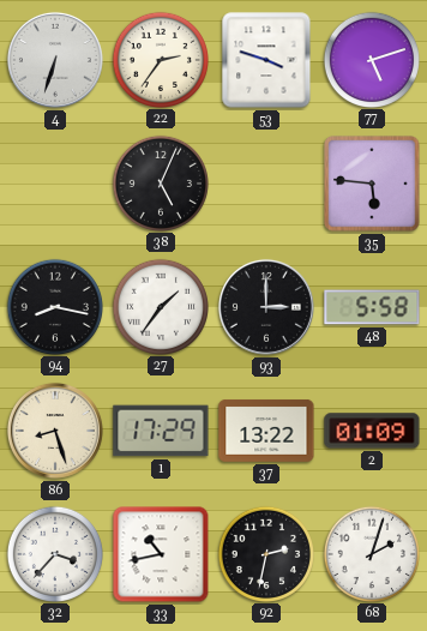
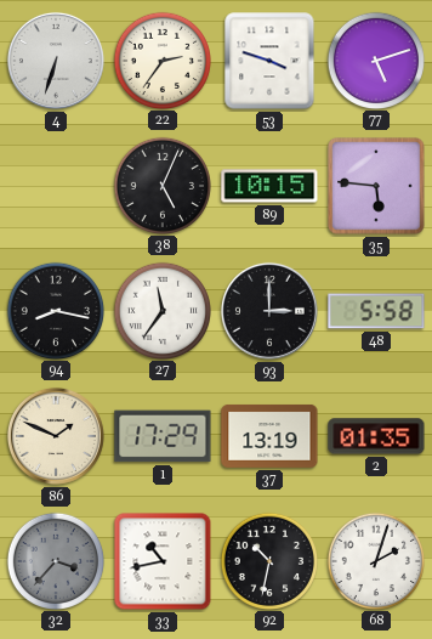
89: none -> 10:15 (269, 186)
27: 1:36 -> 11:36 (161, 310)
86: 8:27 -> 1:49 (56, 436)
37: 13:22 -> 13:19 (269, 436)
2: 01:09 -> 01:35 (376, 436)
32 dial: white -> grey (55, 560)
92: 2:32 -> 10:32 (268, 560)
